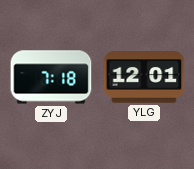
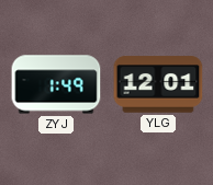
ZYJ: 7:18 -> 1:49 (56, 84)
